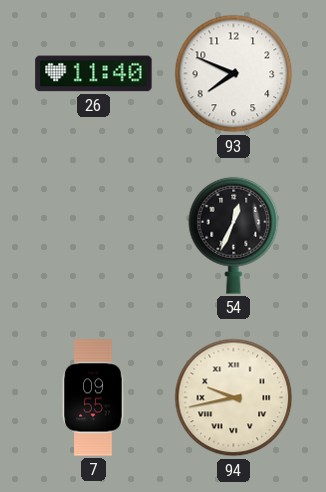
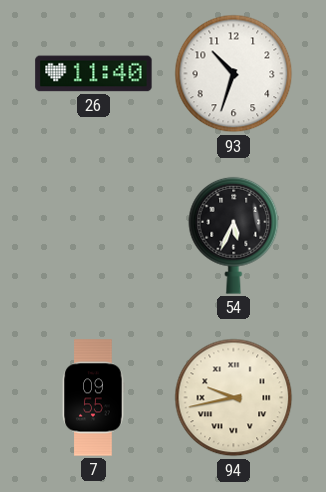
93: 7:49 -> 10:33 (234, 74)
54: 12:34 -> 5:34 (234, 235)
